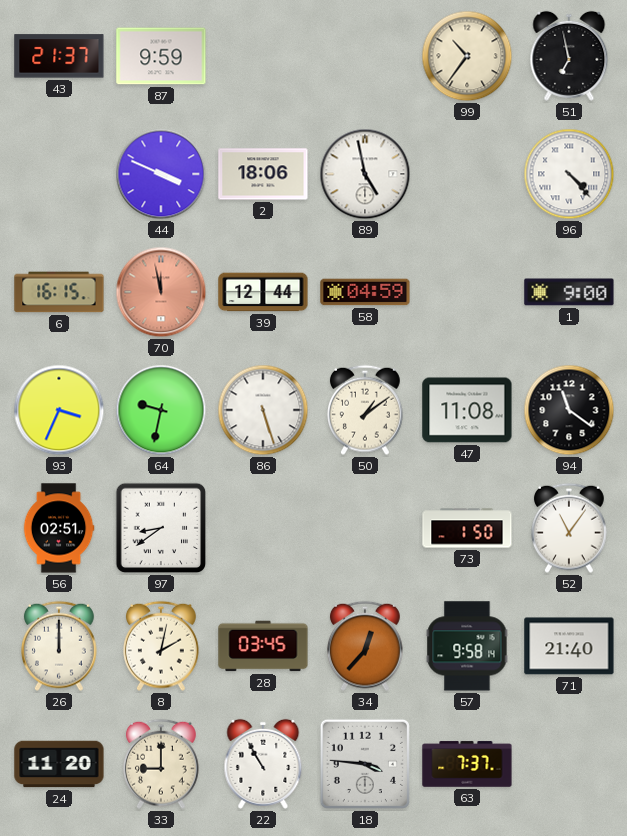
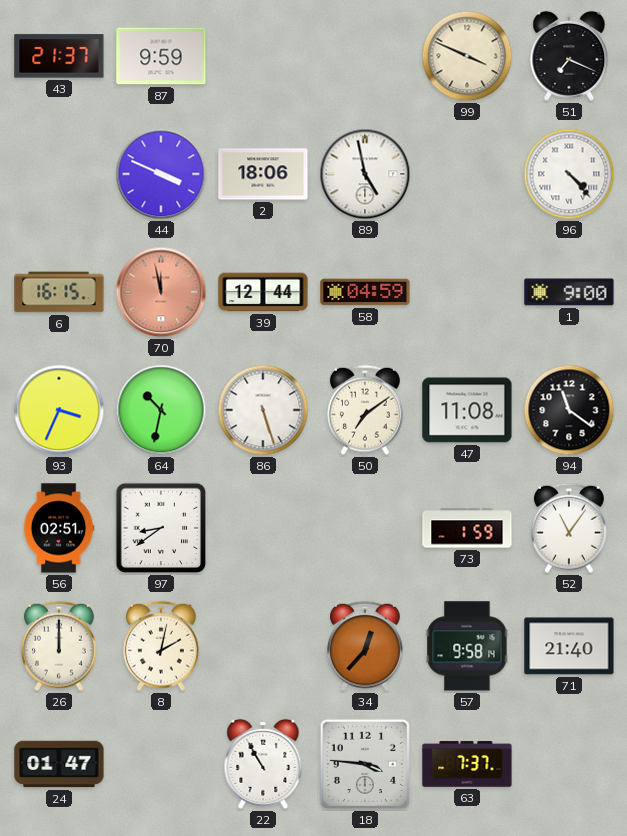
99: 10:36 -> 3:49 (467, 56)
51: 6:58 -> 7:19 (569, 56)
64: 9:32 -> 10:32 (161, 410)
50: 1:09 -> 7:09 (366, 410)
73: 1:50 -> 1:59 (467, 528)
28: 03:45 -> none (263, 646)
24: 11:20 -> 01:47 (59, 764)
33: 9:00 -> none (162, 764)
